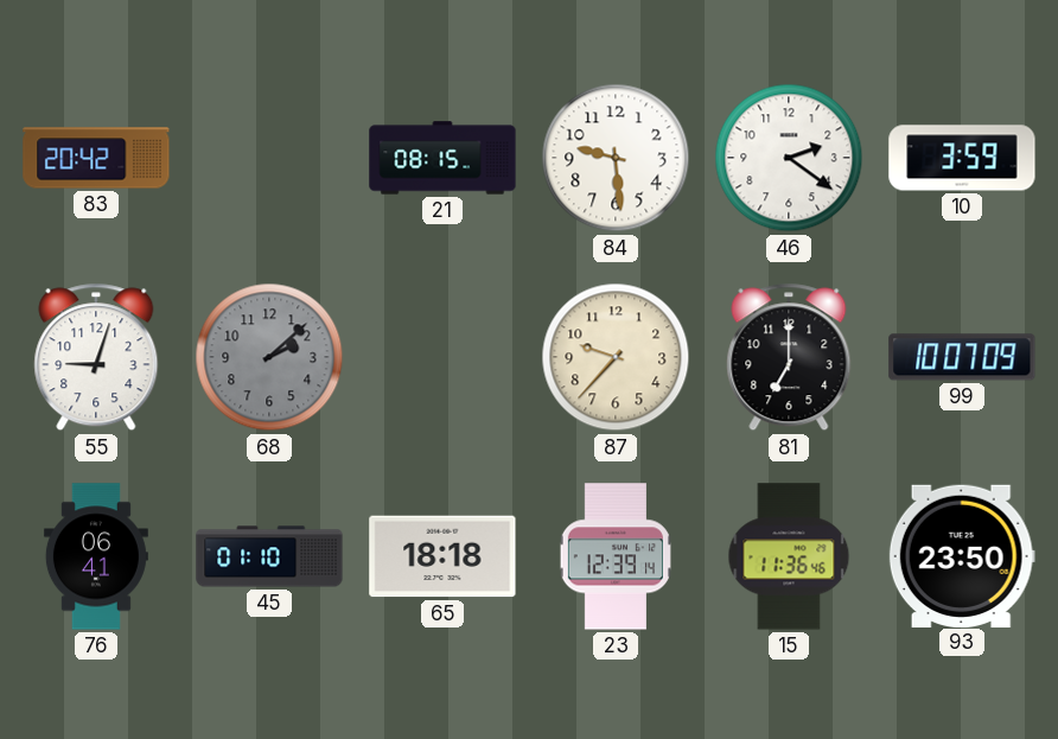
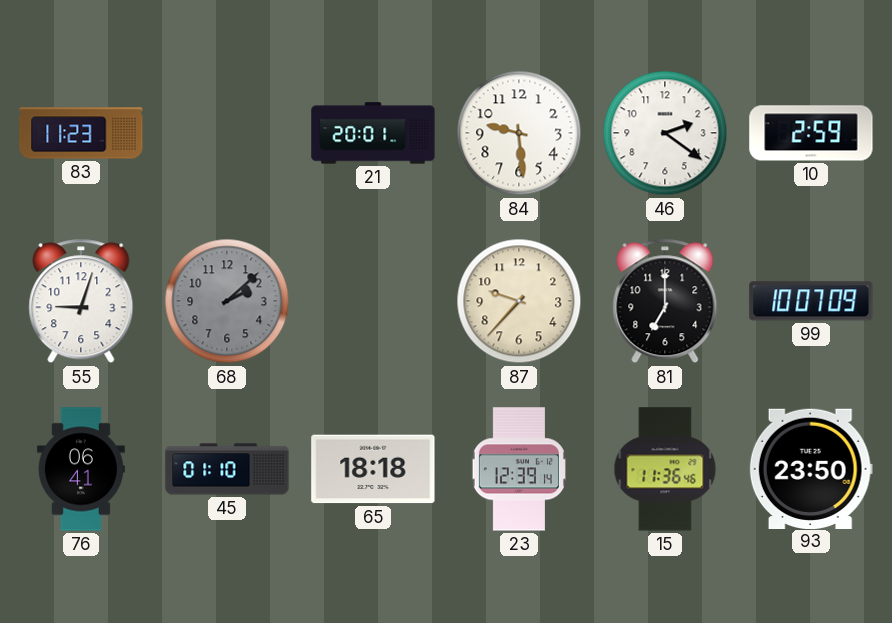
83: 20:42 -> 11:23 (81, 133)
21: 08:15 -> 20:01 (373, 133)
10: 3:59 -> 2:59 (811, 133)
